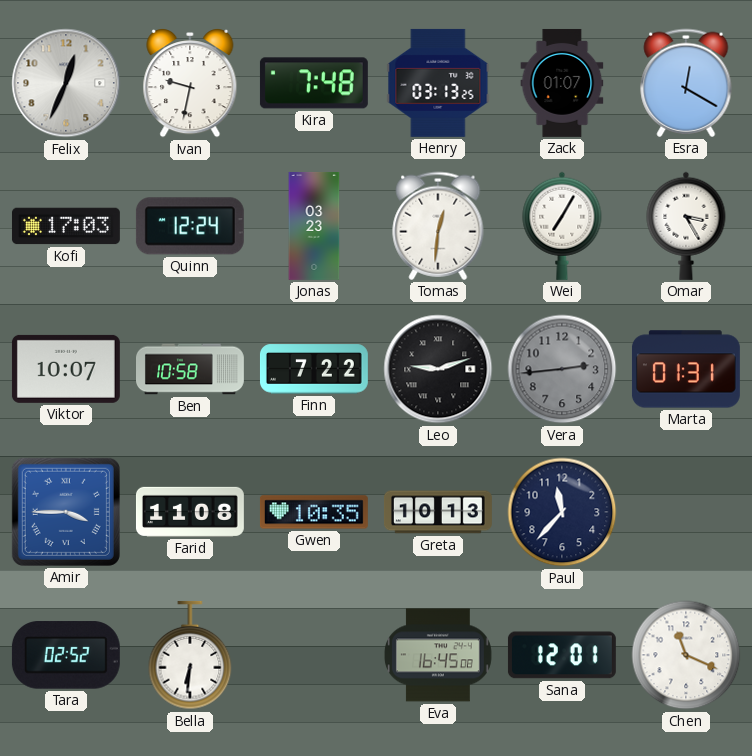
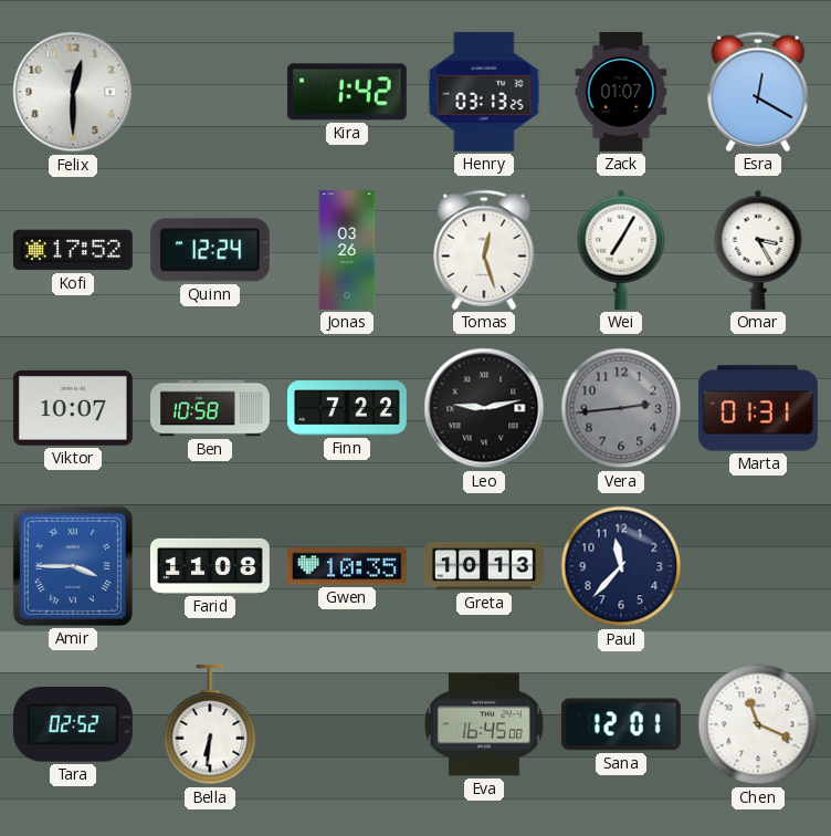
Felix: 12:34 -> 12:30 (73, 92)
Ivan: 9:32 -> none (190, 84)
Kira: 7:48 -> 1:42 (347, 92)
Kofi: 17:03 -> 17:52 (73, 250)
Jonas: 03:23 -> 03:26 (347, 250)
Tomas: 12:31 -> 12:27 (484, 250)
Leo: 9:12 -> 9:13 (484, 408)
